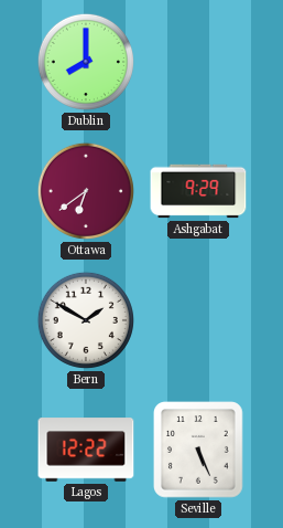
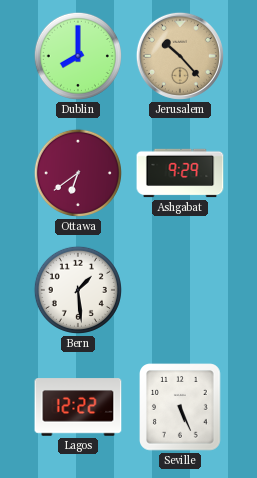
Jerusalem: none -> 10:23 (180, 56)
Bern: 1:50 -> 1:29 (78, 290)
